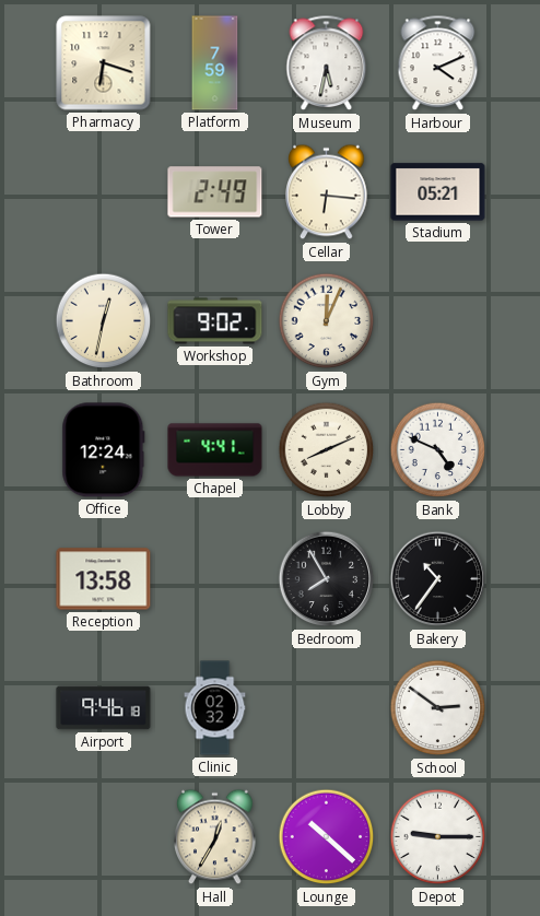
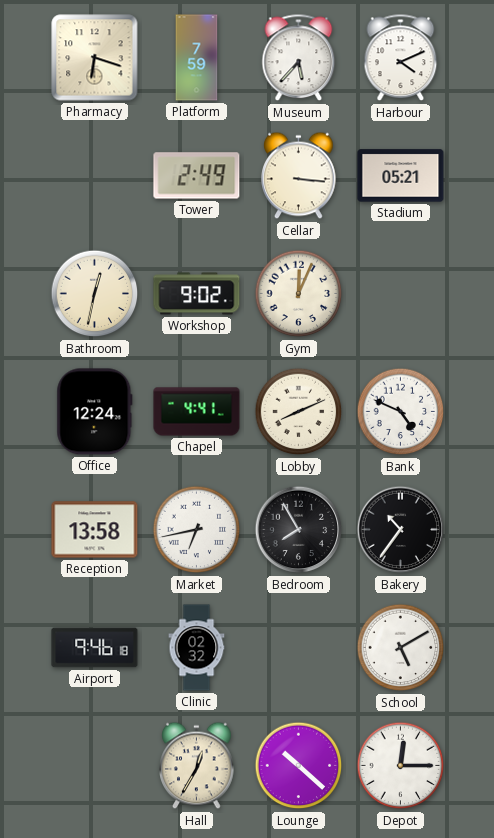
Museum: 5:32 -> 5:37 (299, 58)
Cellar: 6:16 -> 3:16 (299, 176)
Market: none -> 6:43 (197, 530)
School: 2:51 -> 5:10 (401, 648)
Depot: 9:15 -> 12:15 (401, 766)
